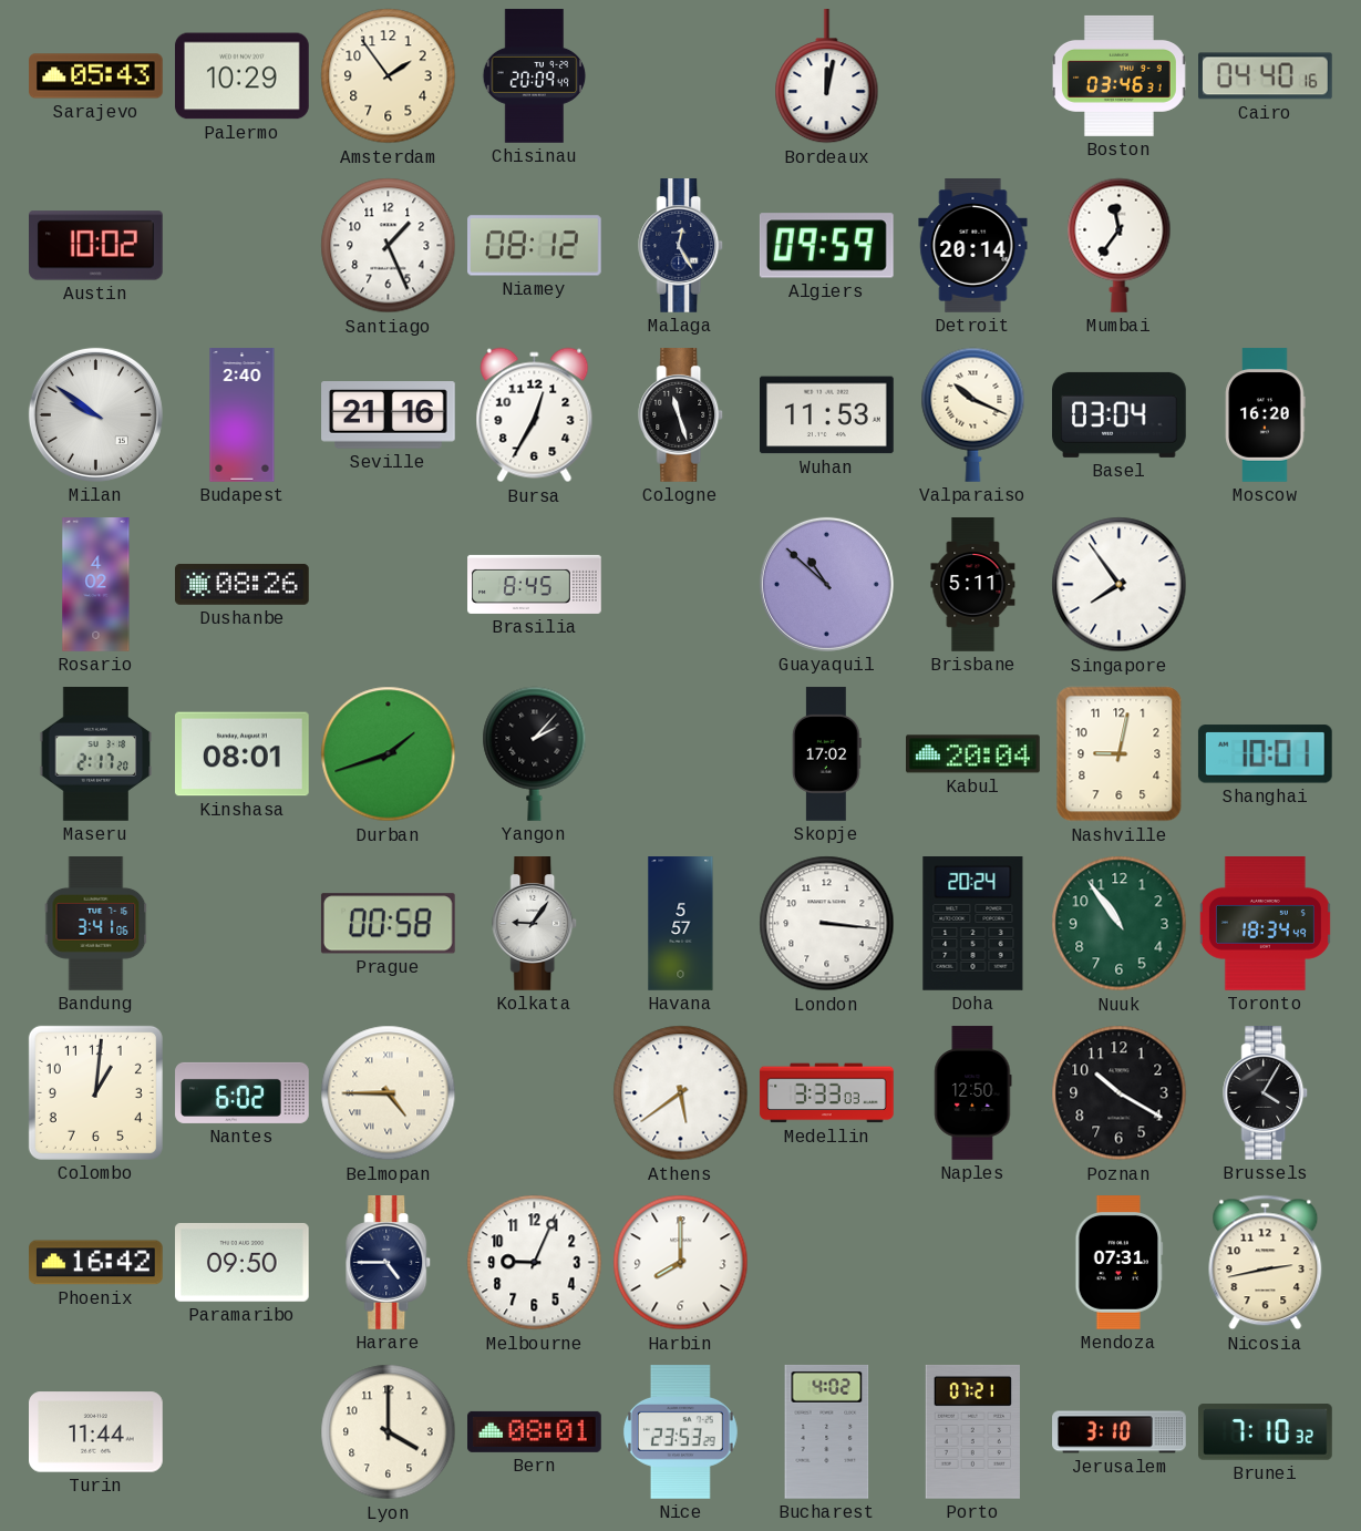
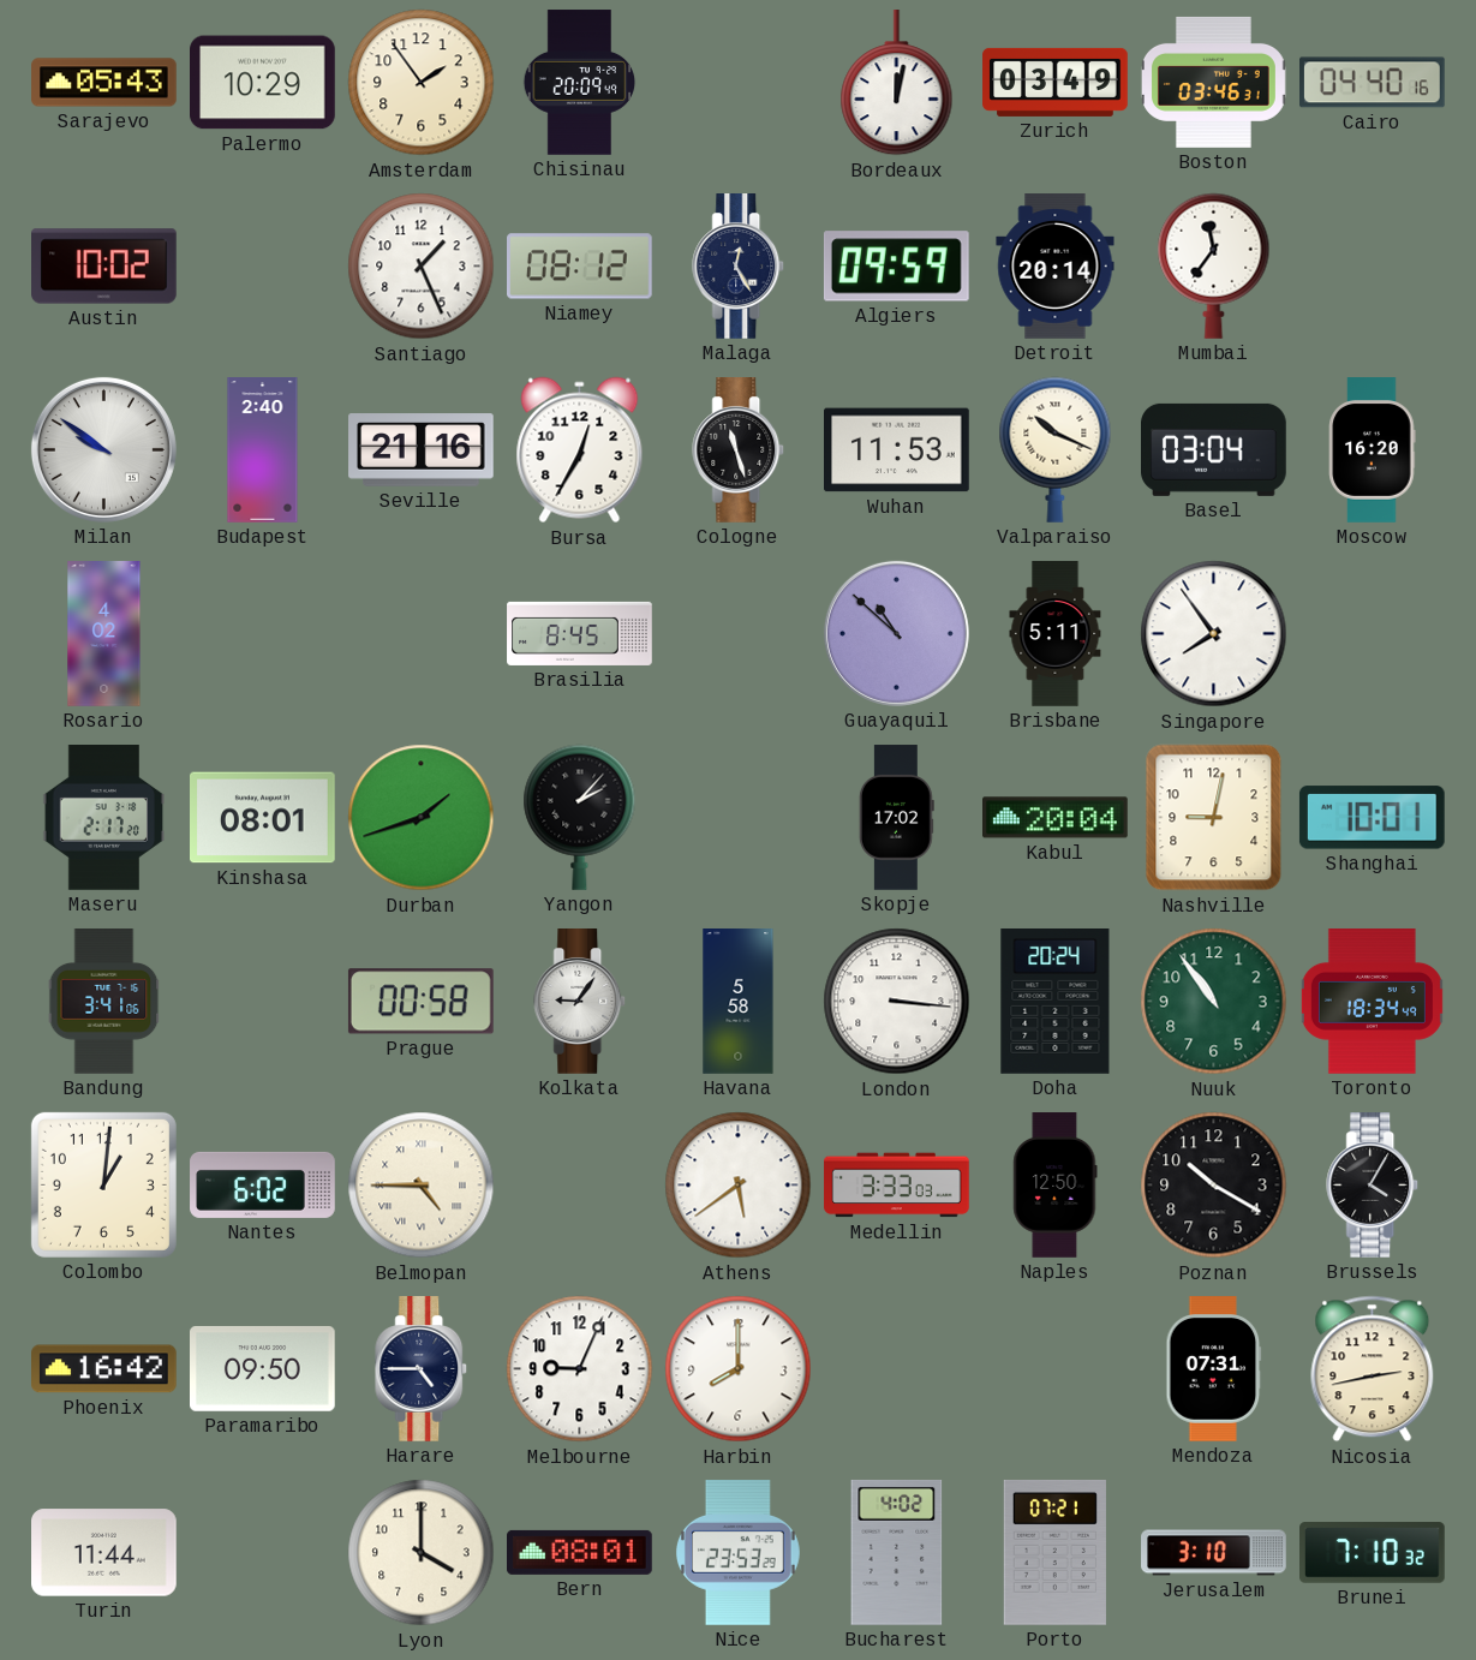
Zurich: none -> 03:49 (1056, 82)
Dushanbe: 08:26 -> none (243, 585)
Havana: 5:57 -> 5:58 (739, 1002)
